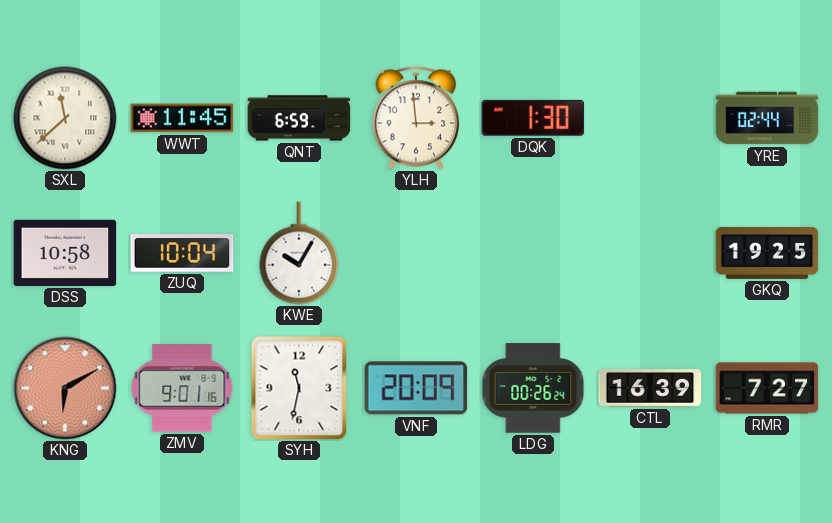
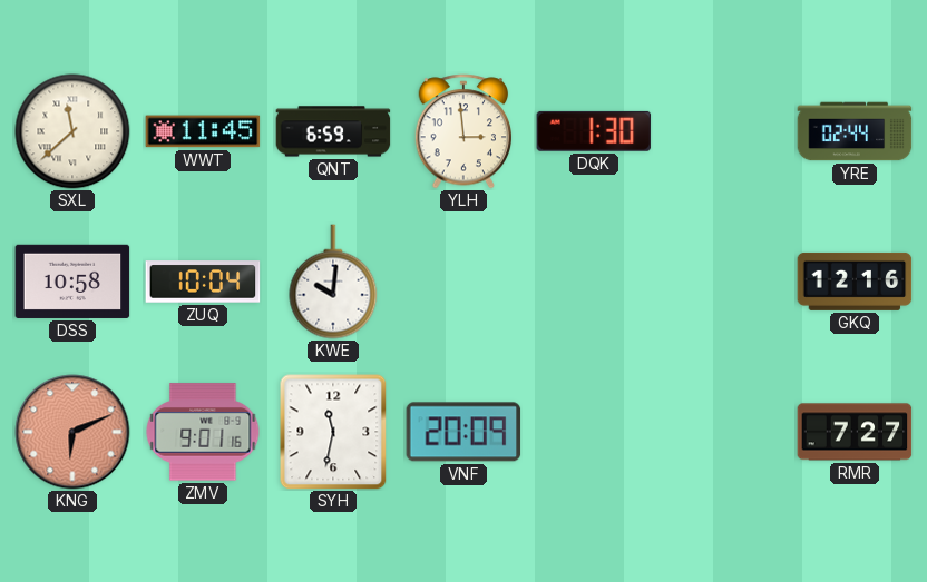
KWE: 10:05 -> 10:01 (333, 282)
GKQ: 19:25 -> 12:16 (855, 282)
KNG: 6:10 -> 6:11 (72, 432)
LDG: 00:26 -> none (533, 388)
CTL: 16:39 -> none (650, 388)
